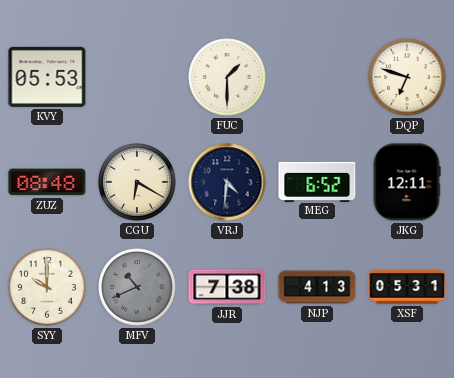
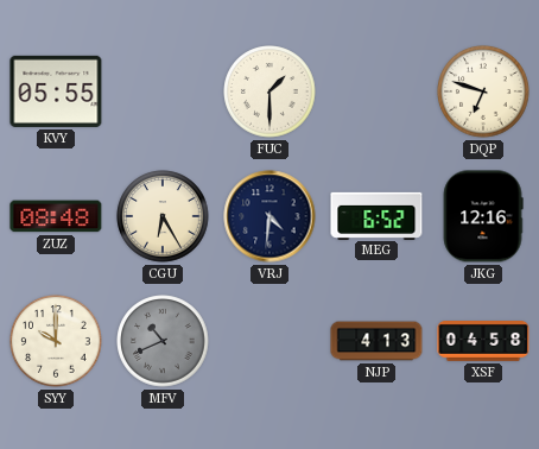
KVY: 05:53 -> 05:55 (56, 91)
CGU: 6:20 -> 6:25 (163, 216)
JKG: 12:11 -> 12:16 (483, 216)
JJR: 7:38 -> none (227, 287)
XSF: 05:31 -> 04:58 (483, 342)
